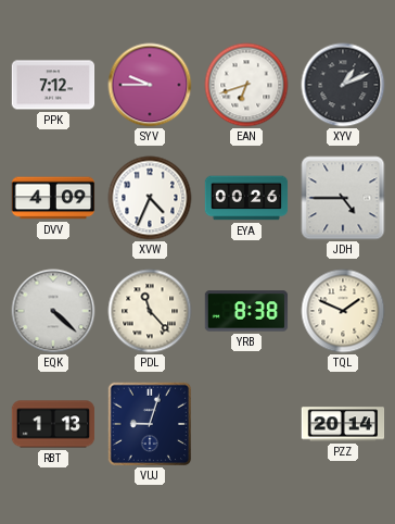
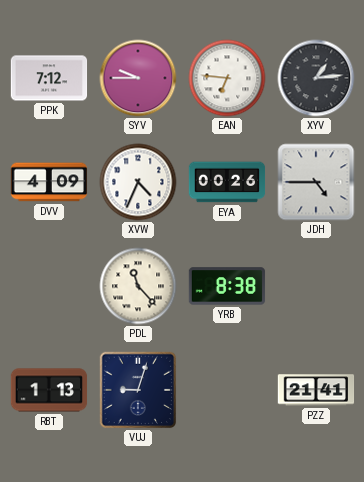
EAN: 6:42 -> 6:46 (227, 78)
XYV: 1:11 -> 1:14 (316, 78)
EQK: 4:22 -> none (53, 311)
TQL: 1:49 -> none (343, 311)
PZZ: 20:14 -> 21:41 (316, 390)
